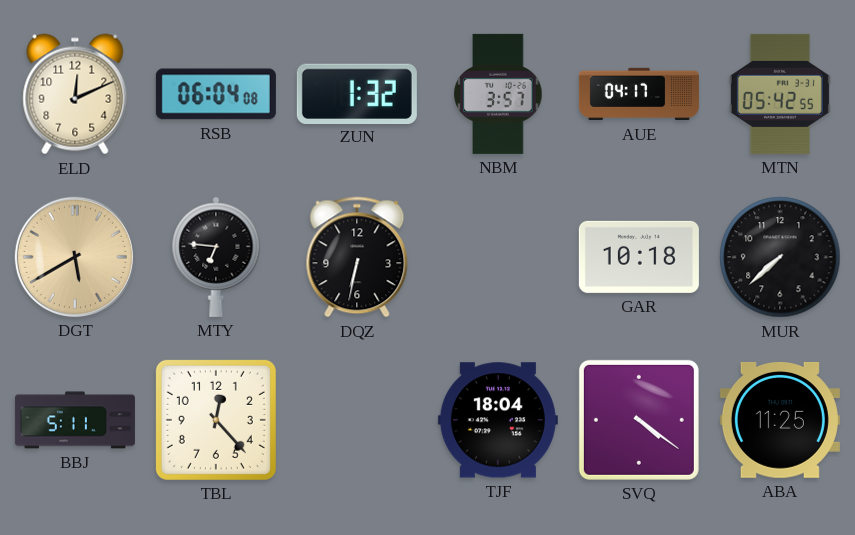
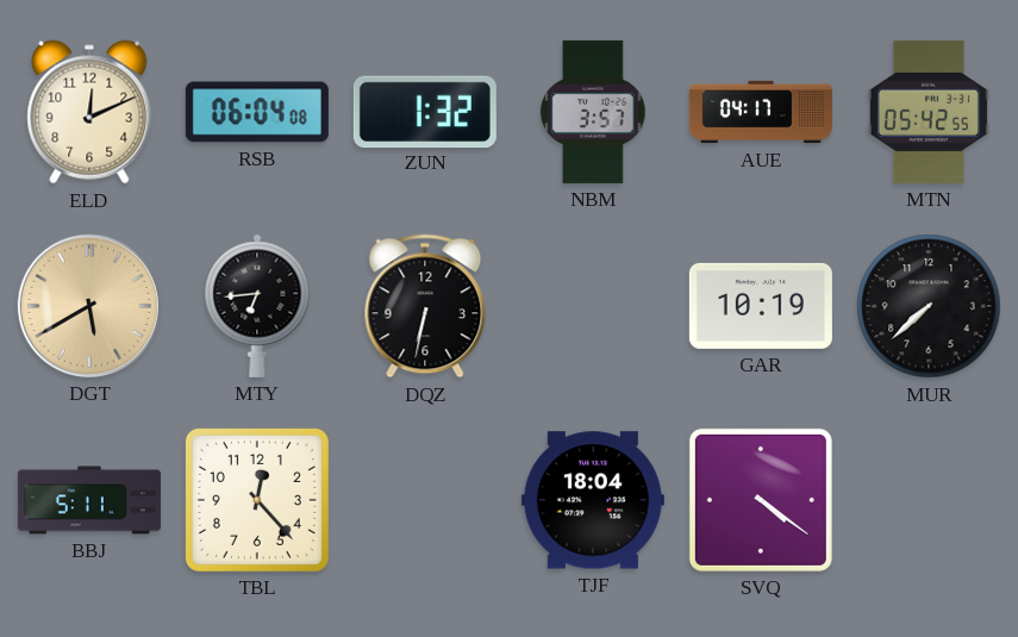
MTY: 6:46 -> 6:44 (257, 306)
GAR: 10:18 -> 10:19 (761, 306)
ABA: 11:25 -> none (780, 421)
